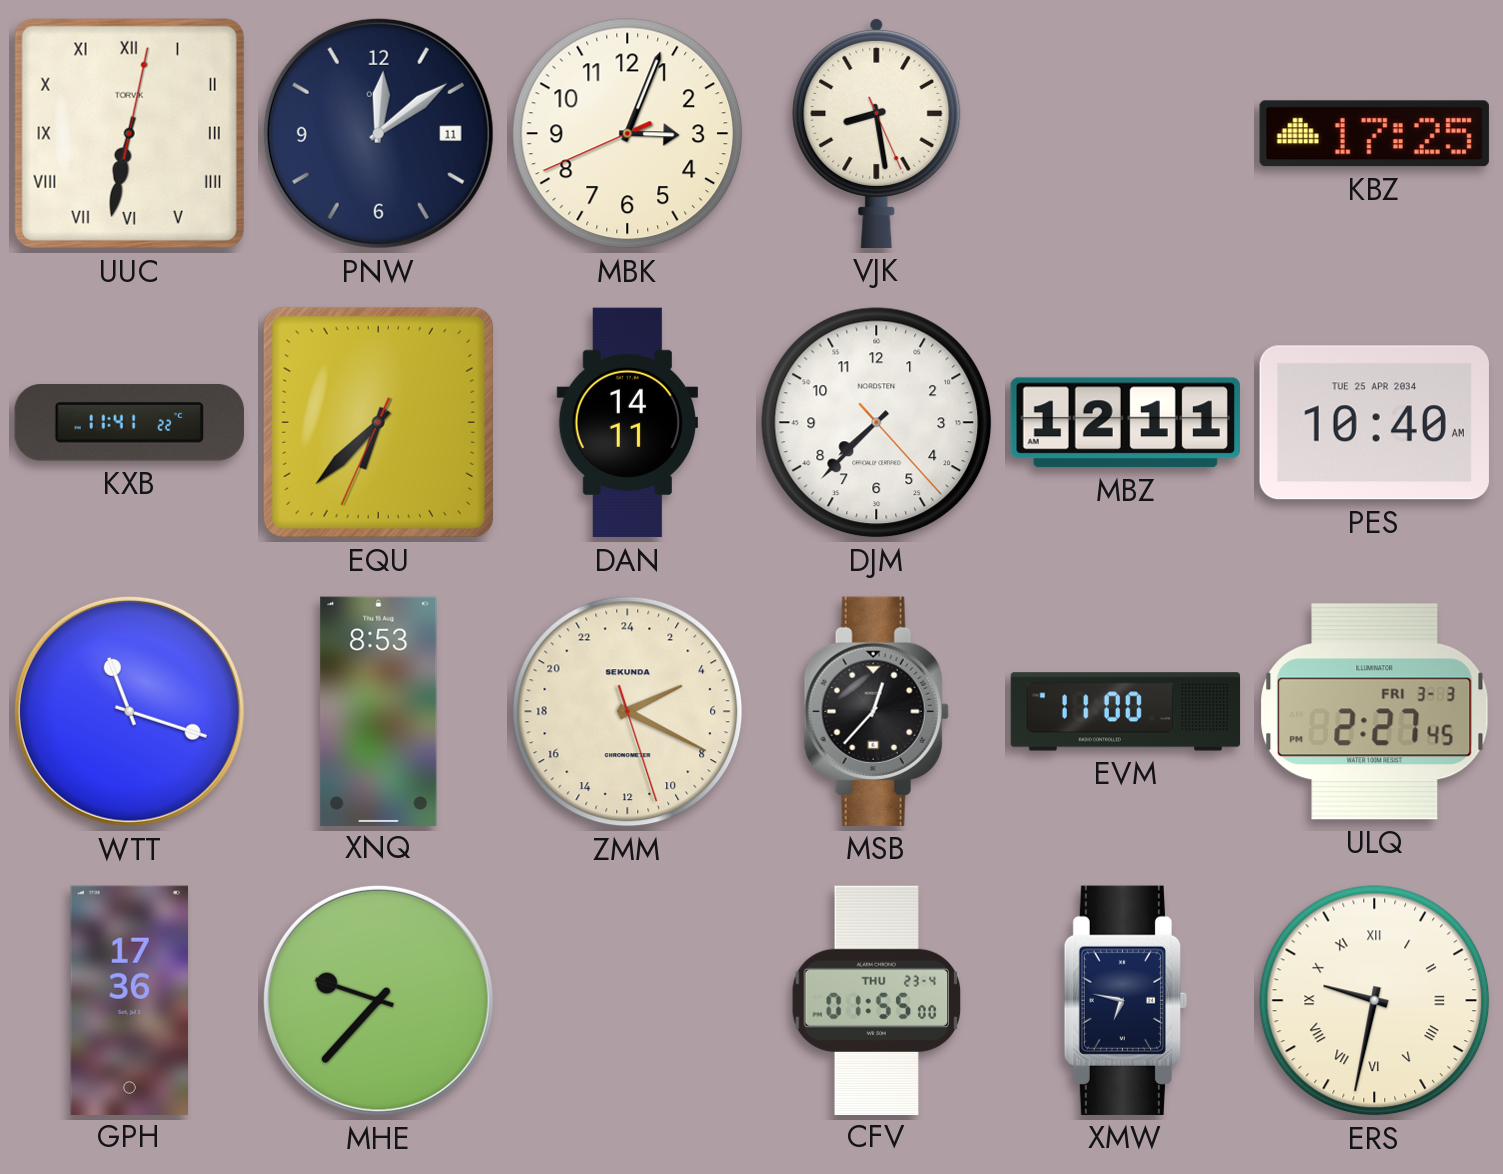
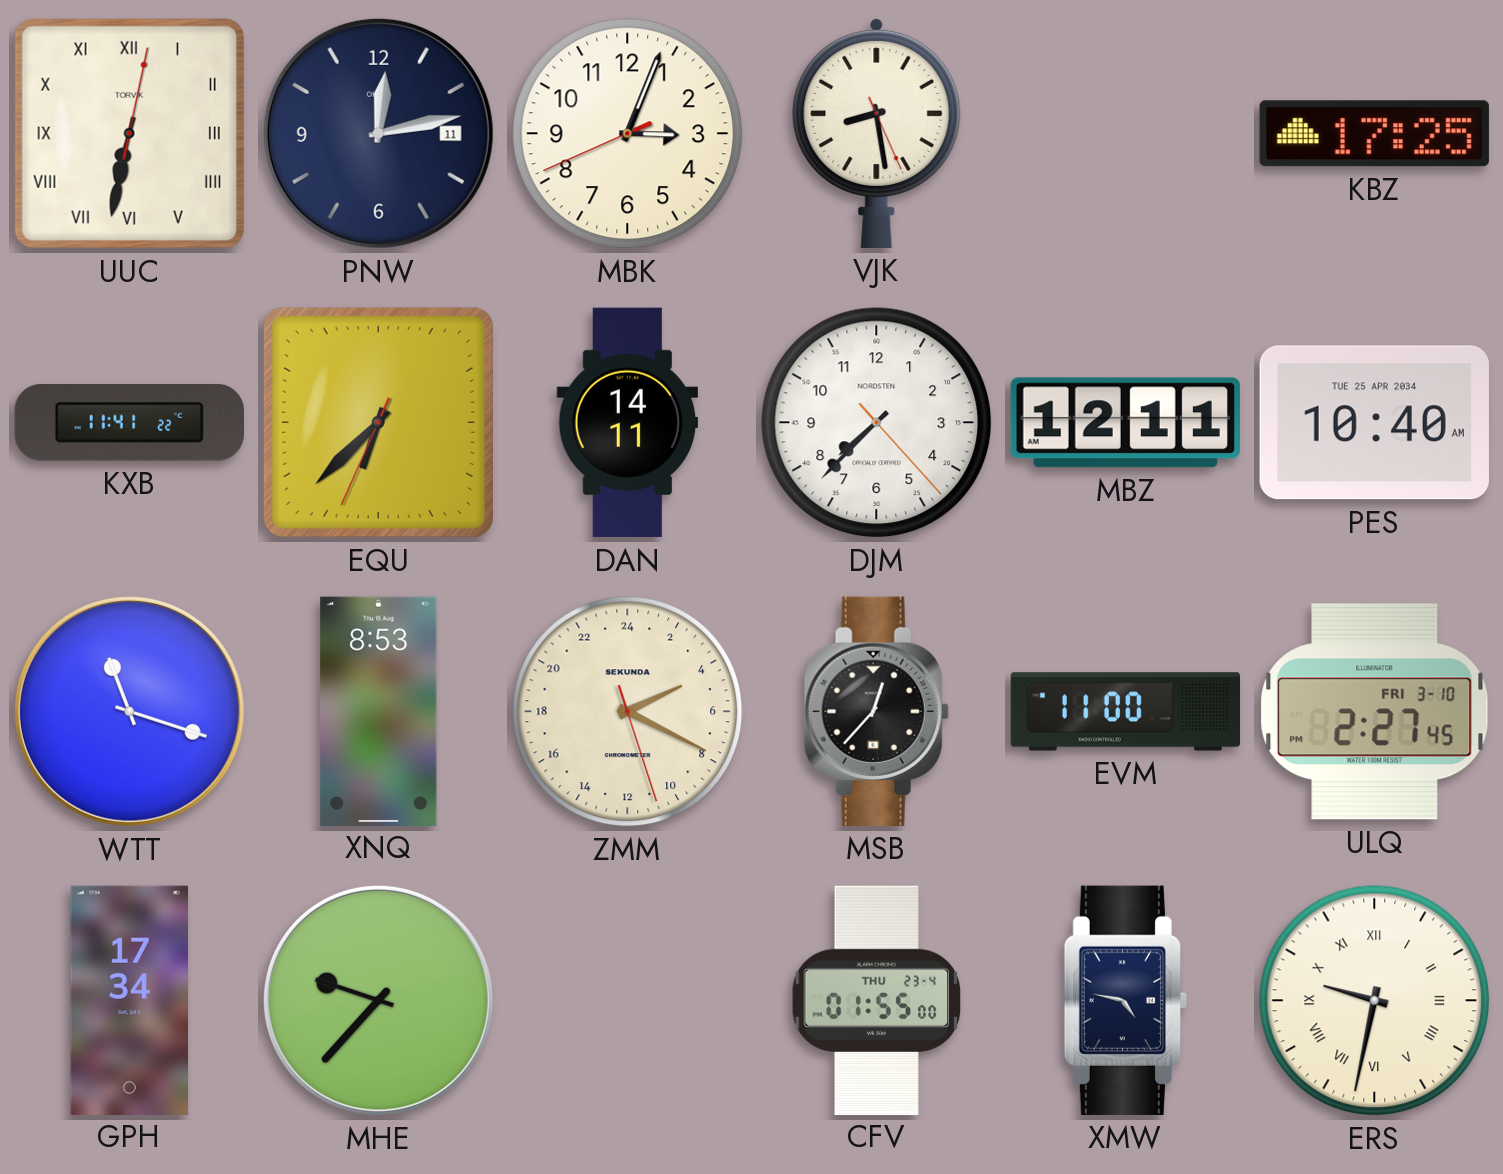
PNW: 12:09 -> 12:13 (378, 133)
ULQ date: FRI 3-3 -> FRI 3-10 (1375, 712)
GPH: 17:36 -> 17:34 (130, 1000)
XMW: 6:47 -> 4:47 (1125, 1000)
